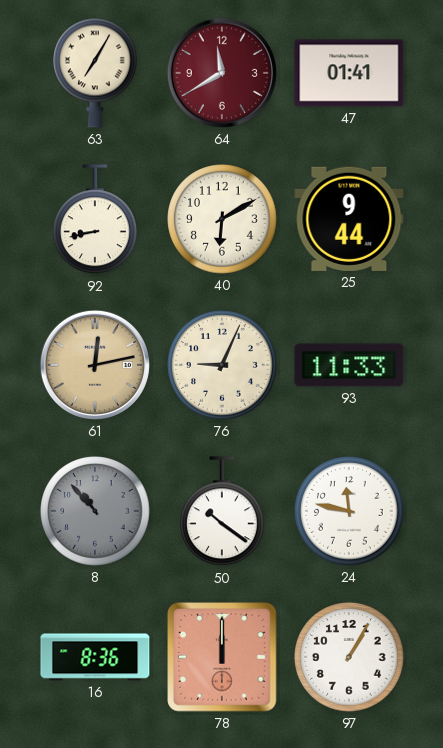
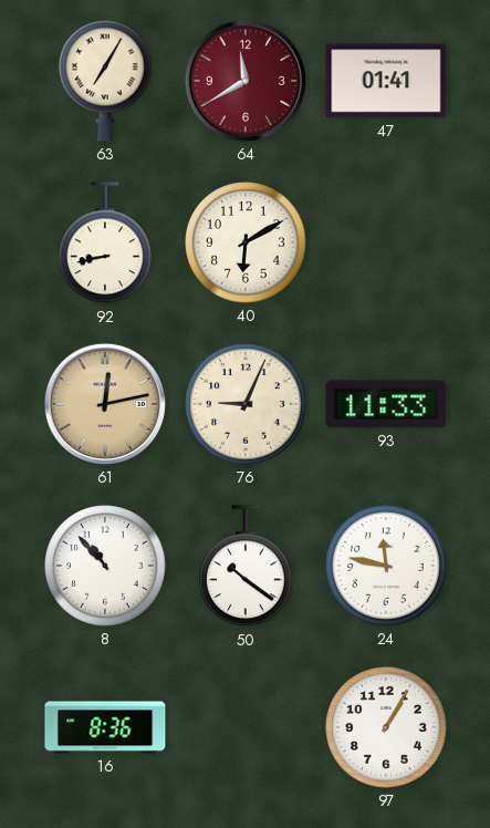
25: 9:44 -> none (349, 219)
8 dial: grey -> white (105, 566)
78: 12:00 -> none (222, 657)
